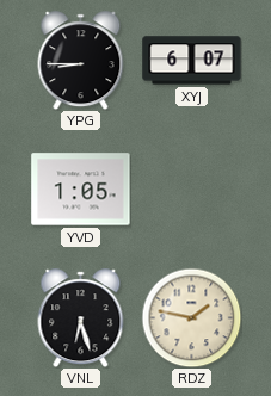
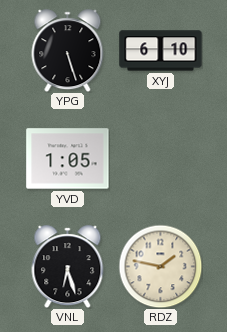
YPG: 8:45 -> 5:27 (68, 51)
XYJ: 6:07 -> 6:10 (161, 51)
